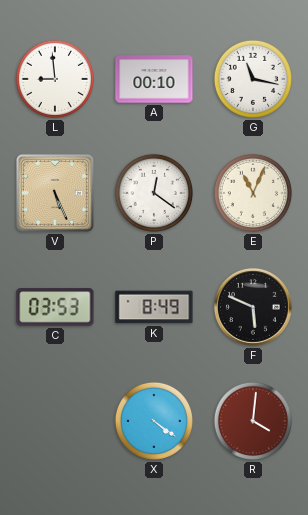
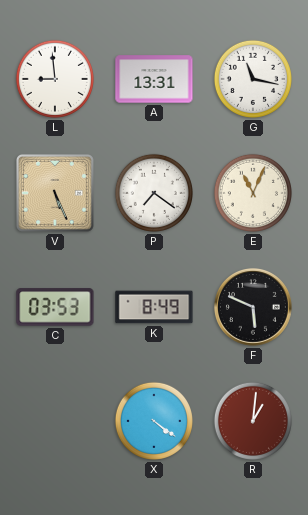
A: 00:10 -> 13:31 (154, 79)
P: 12:21 -> 7:21 (154, 193)
R: 4:01 -> 1:01 (253, 421)
